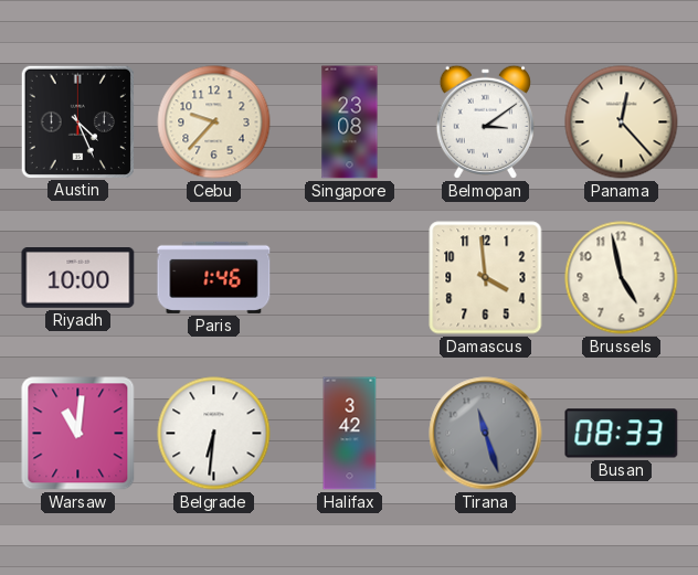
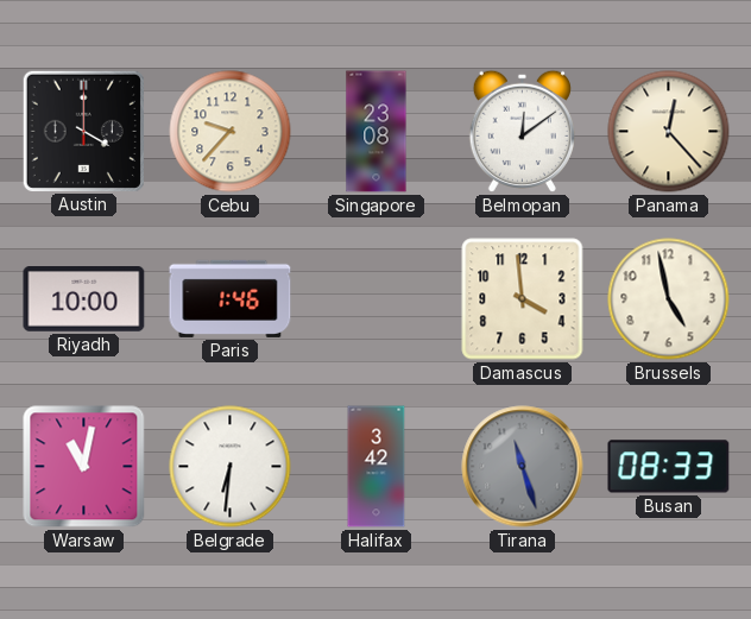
Austin: 4:26 -> 4:00 (83, 131)
Belmopan: 3:09 -> 12:09 (522, 131)
Warsaw: 11:01 -> 11:02 (84, 467)
